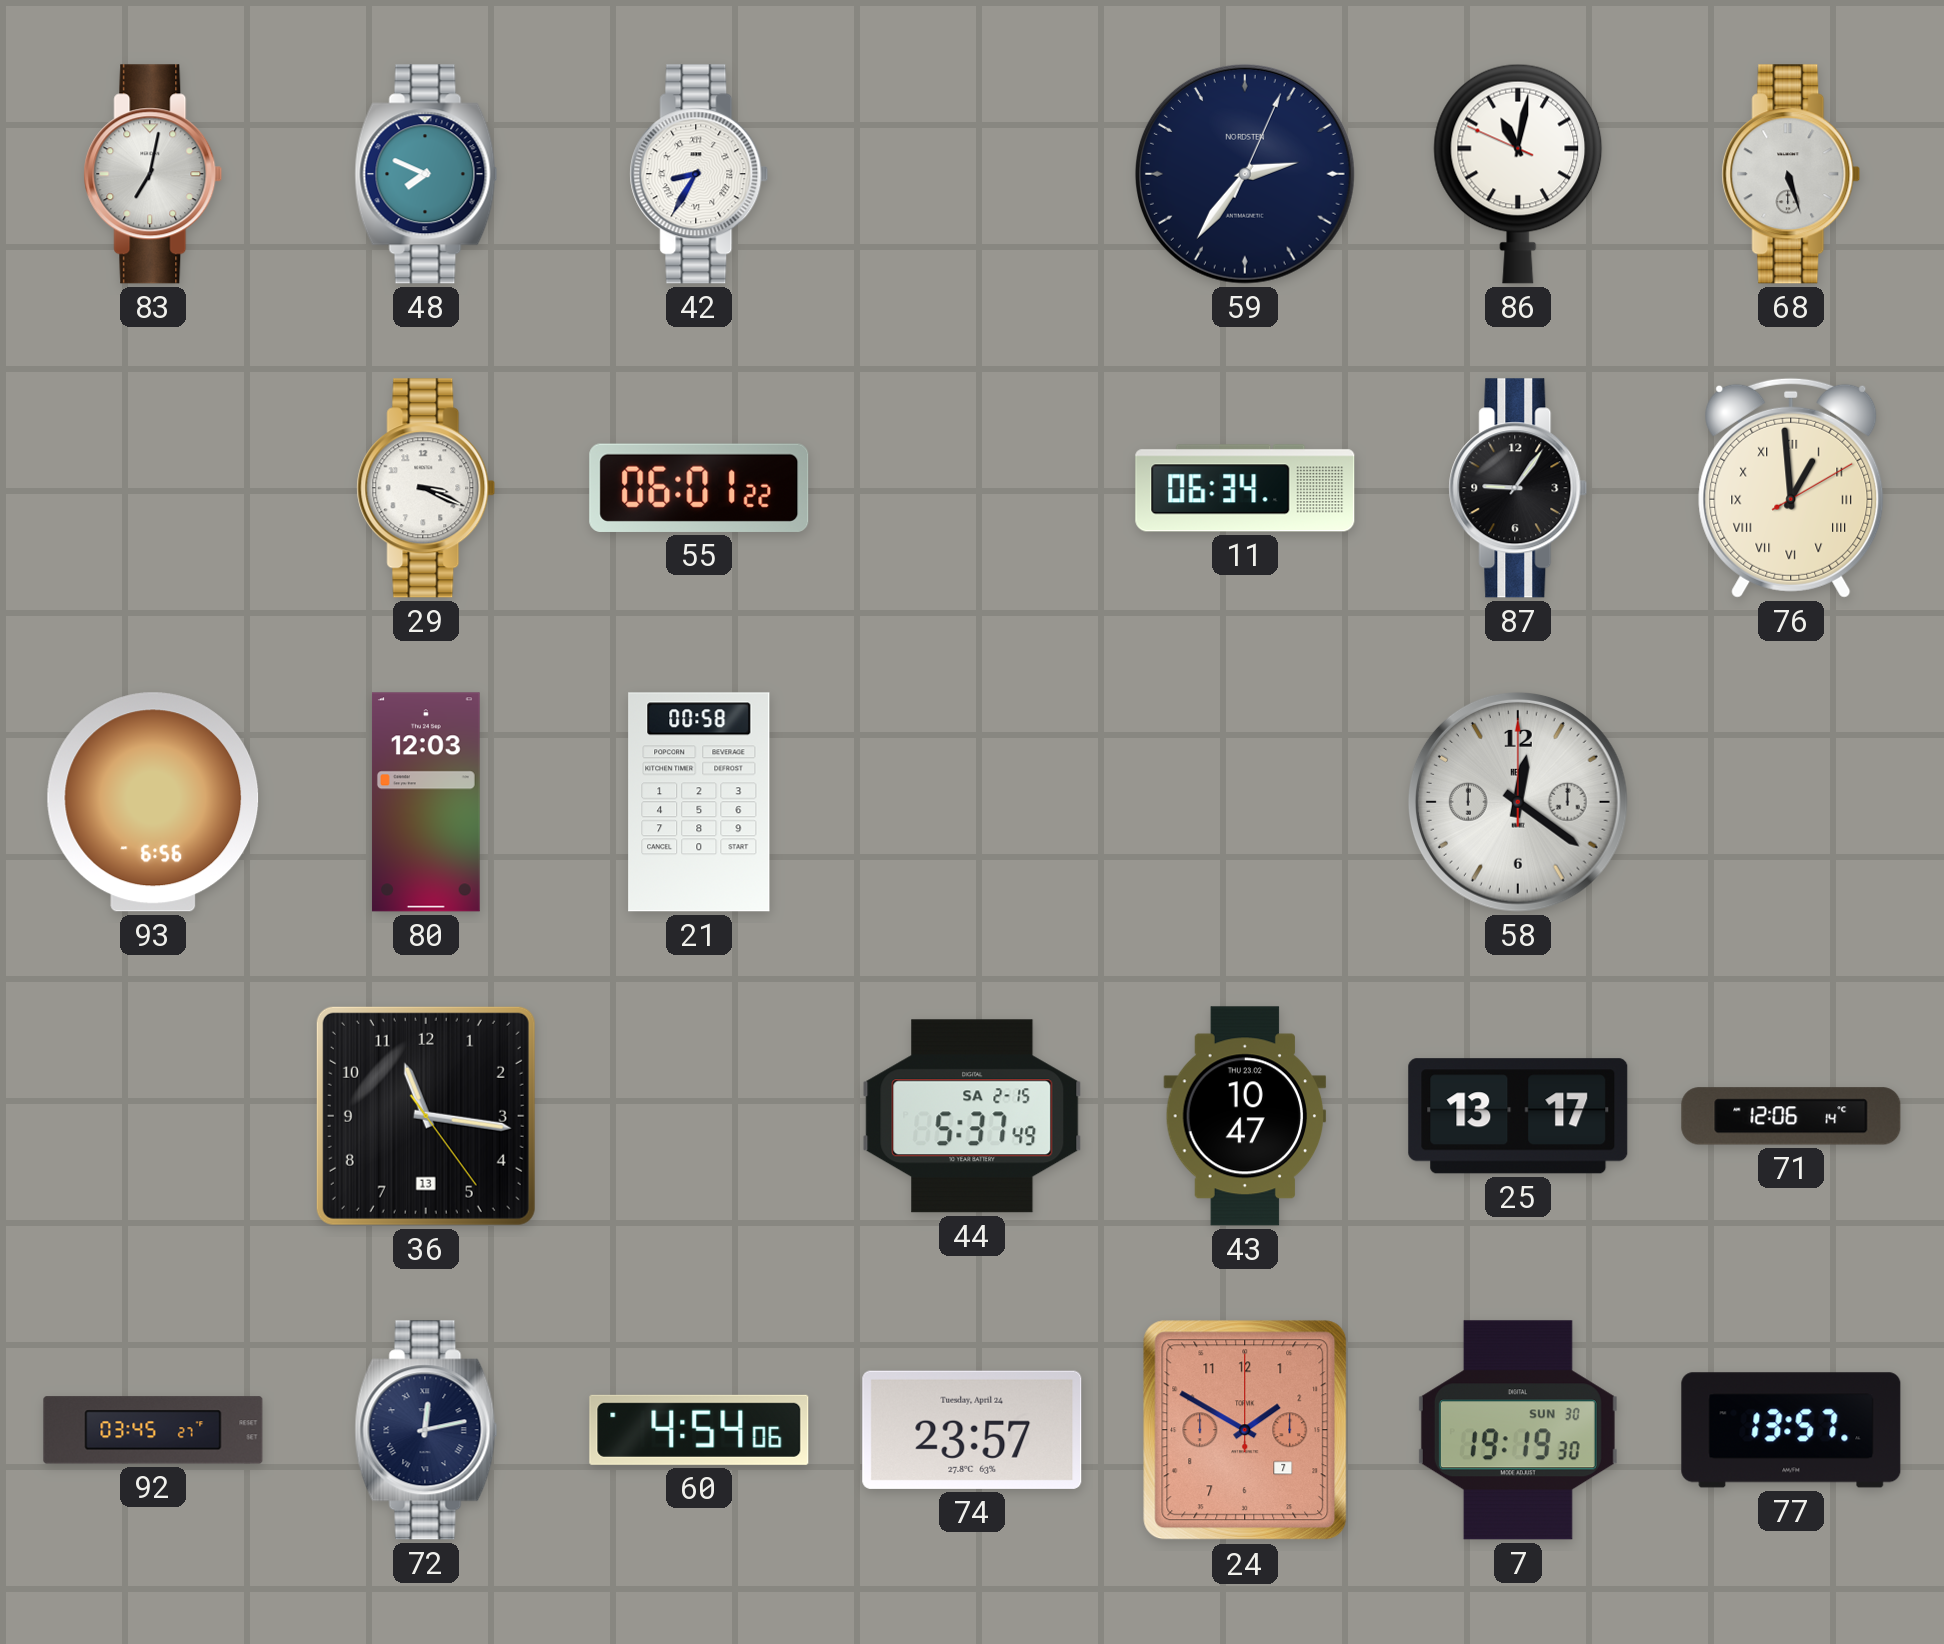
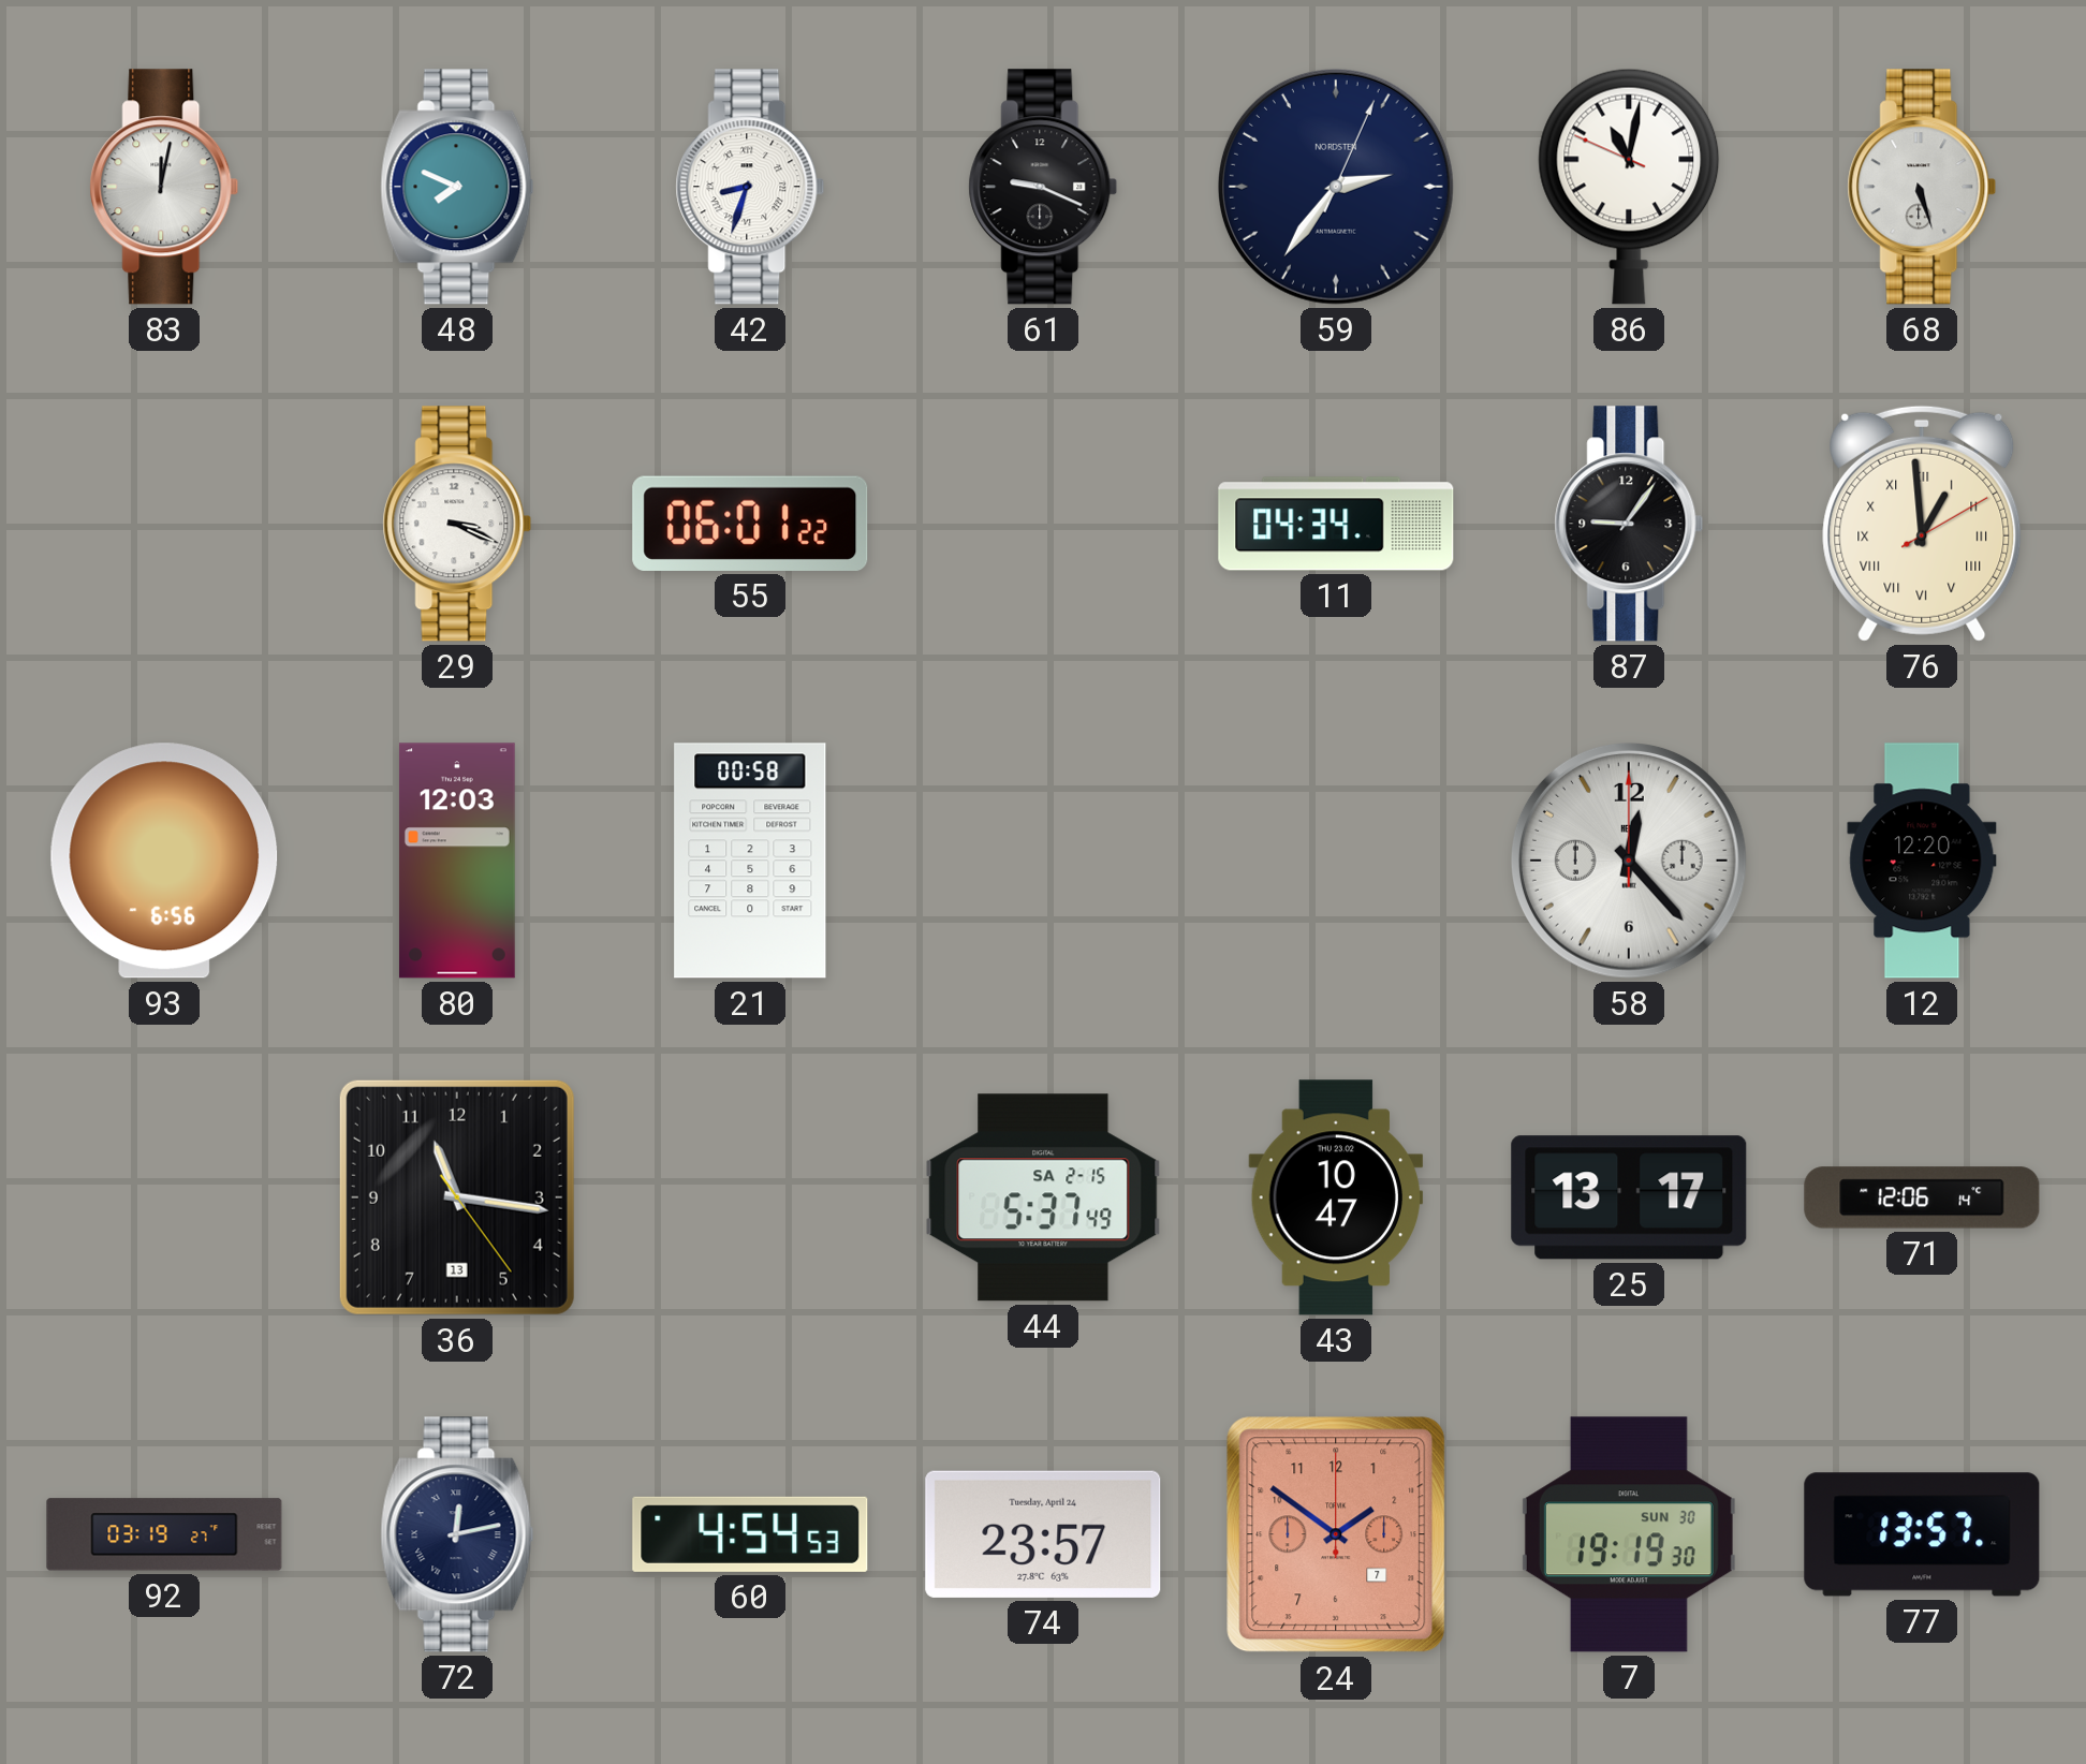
83: 7:02 -> 12:02 (164, 187)
42: 8:35 -> 8:33 (750, 187)
61: none -> 9:19 (1043, 187)
11: 06:34 -> 04:34 (1336, 524)
58: 12:21 -> 12:23 (1629, 861)
12: none -> 12:20 (1922, 861)
92: 03:45 -> 03:19 (164, 1534)
60: 4:54:06 -> 4:54:53 (750, 1534)
24: 1:50 -> 1:51 (1336, 1534)
